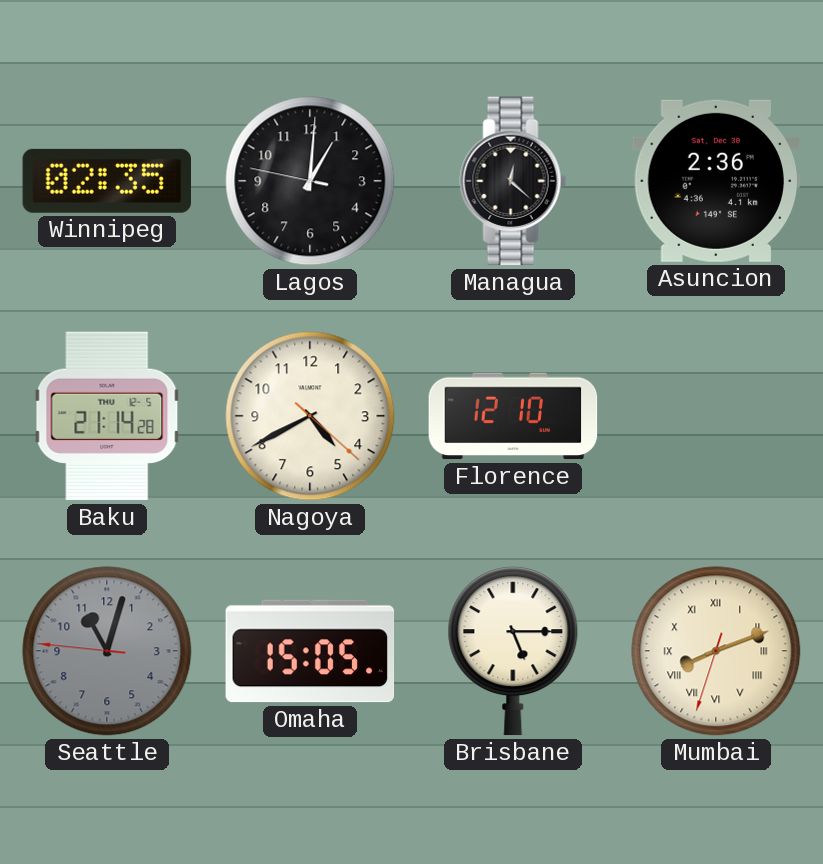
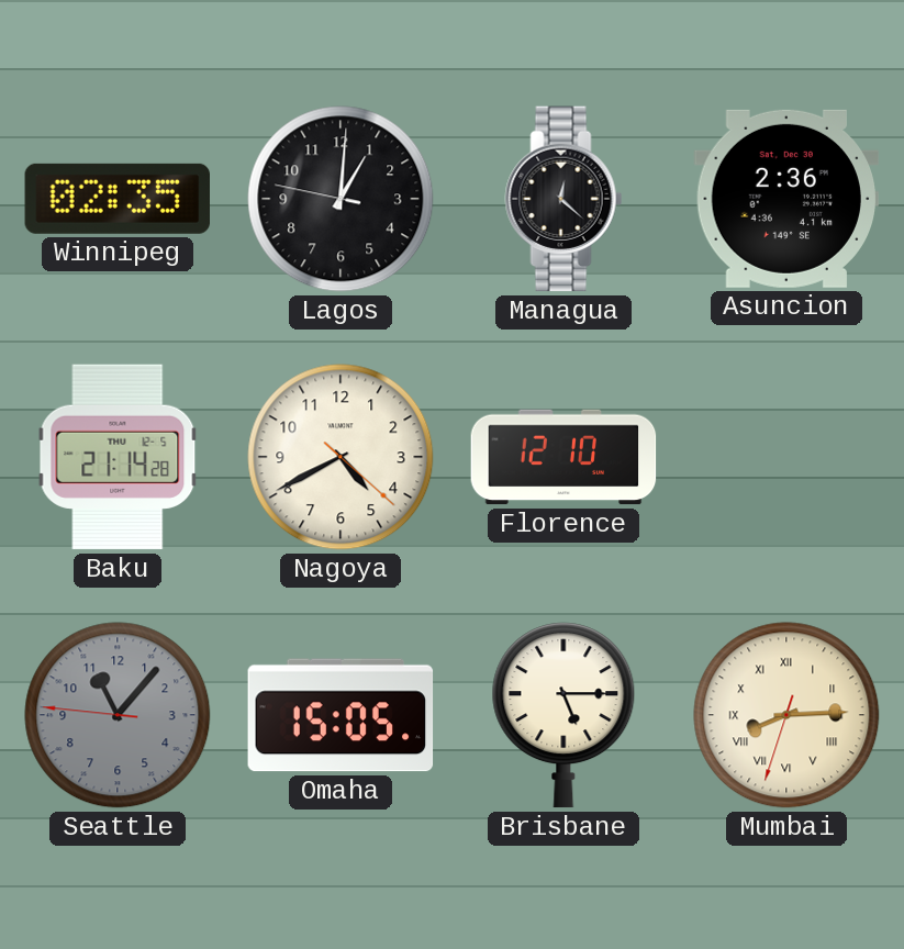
Seattle: 11:02 -> 11:06 (118, 715)
Mumbai: 8:11 -> 8:14 (786, 715)
